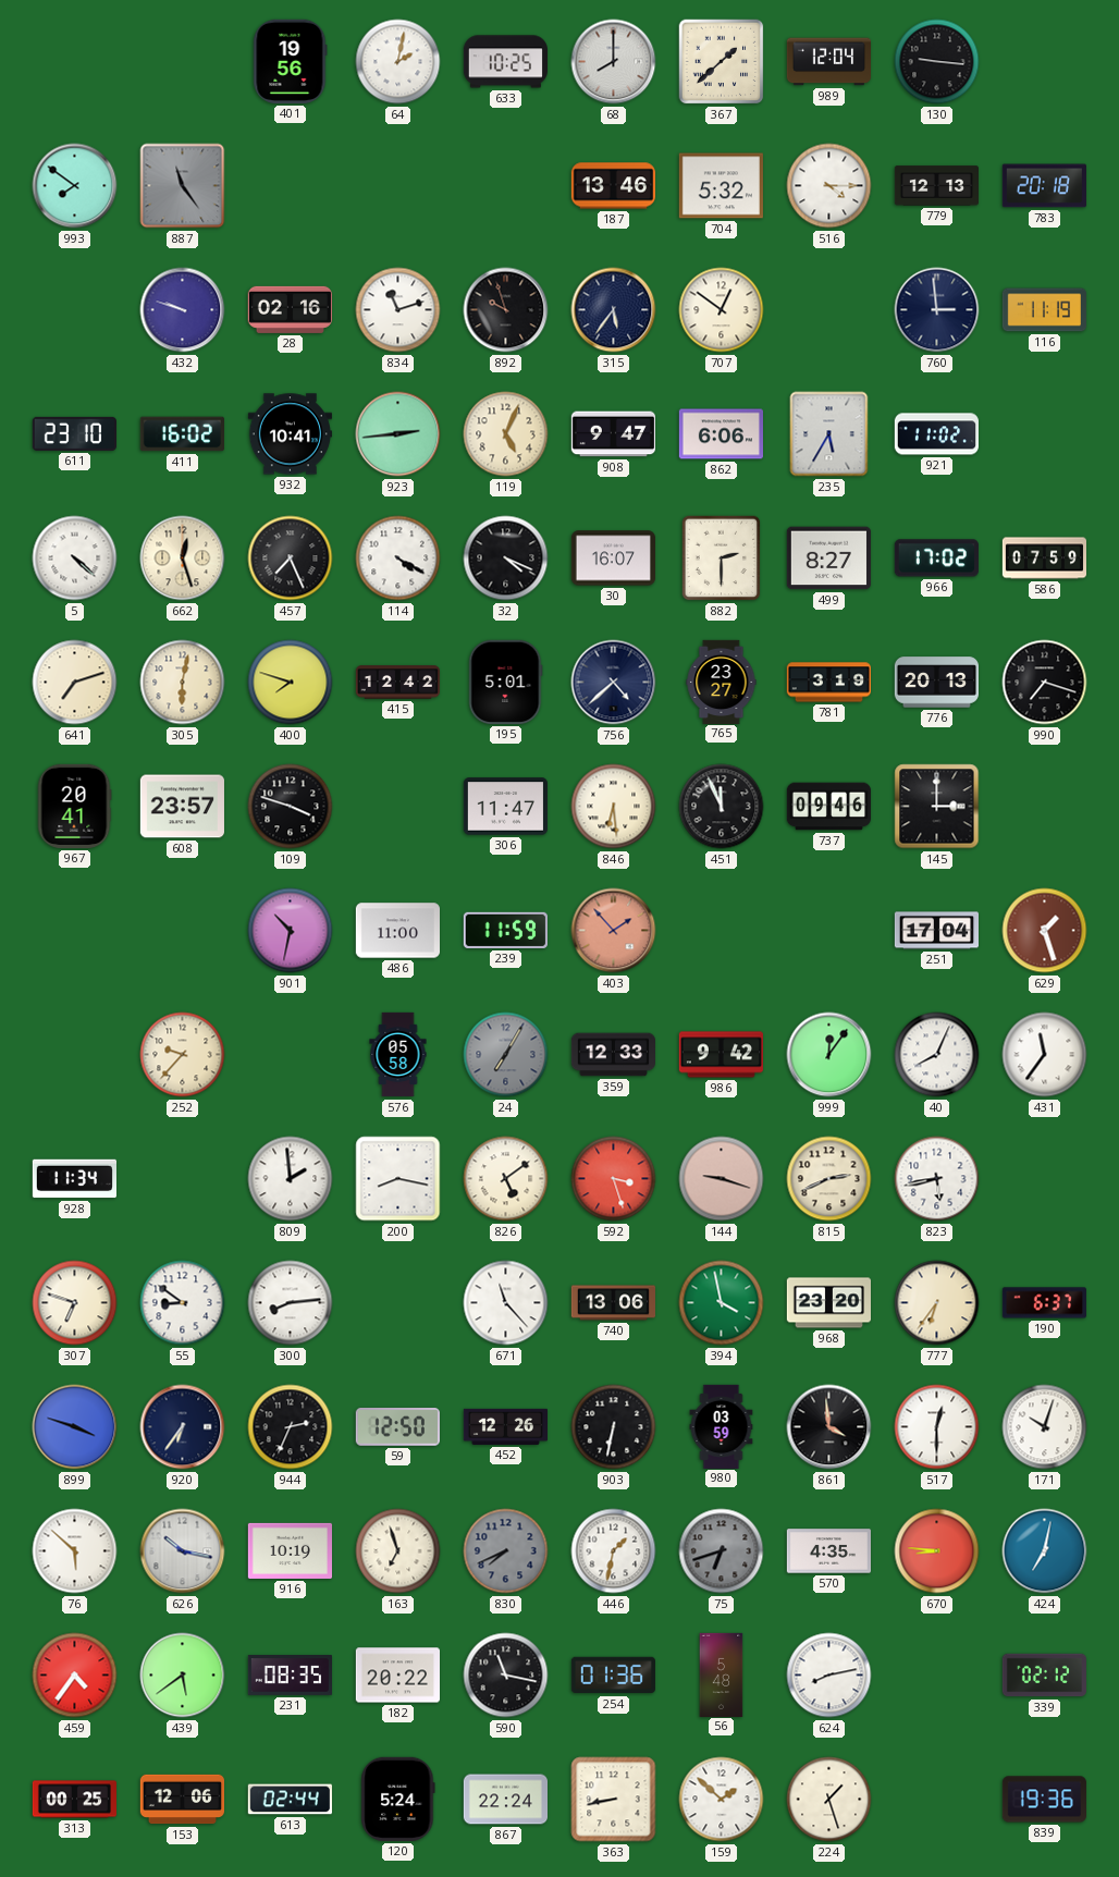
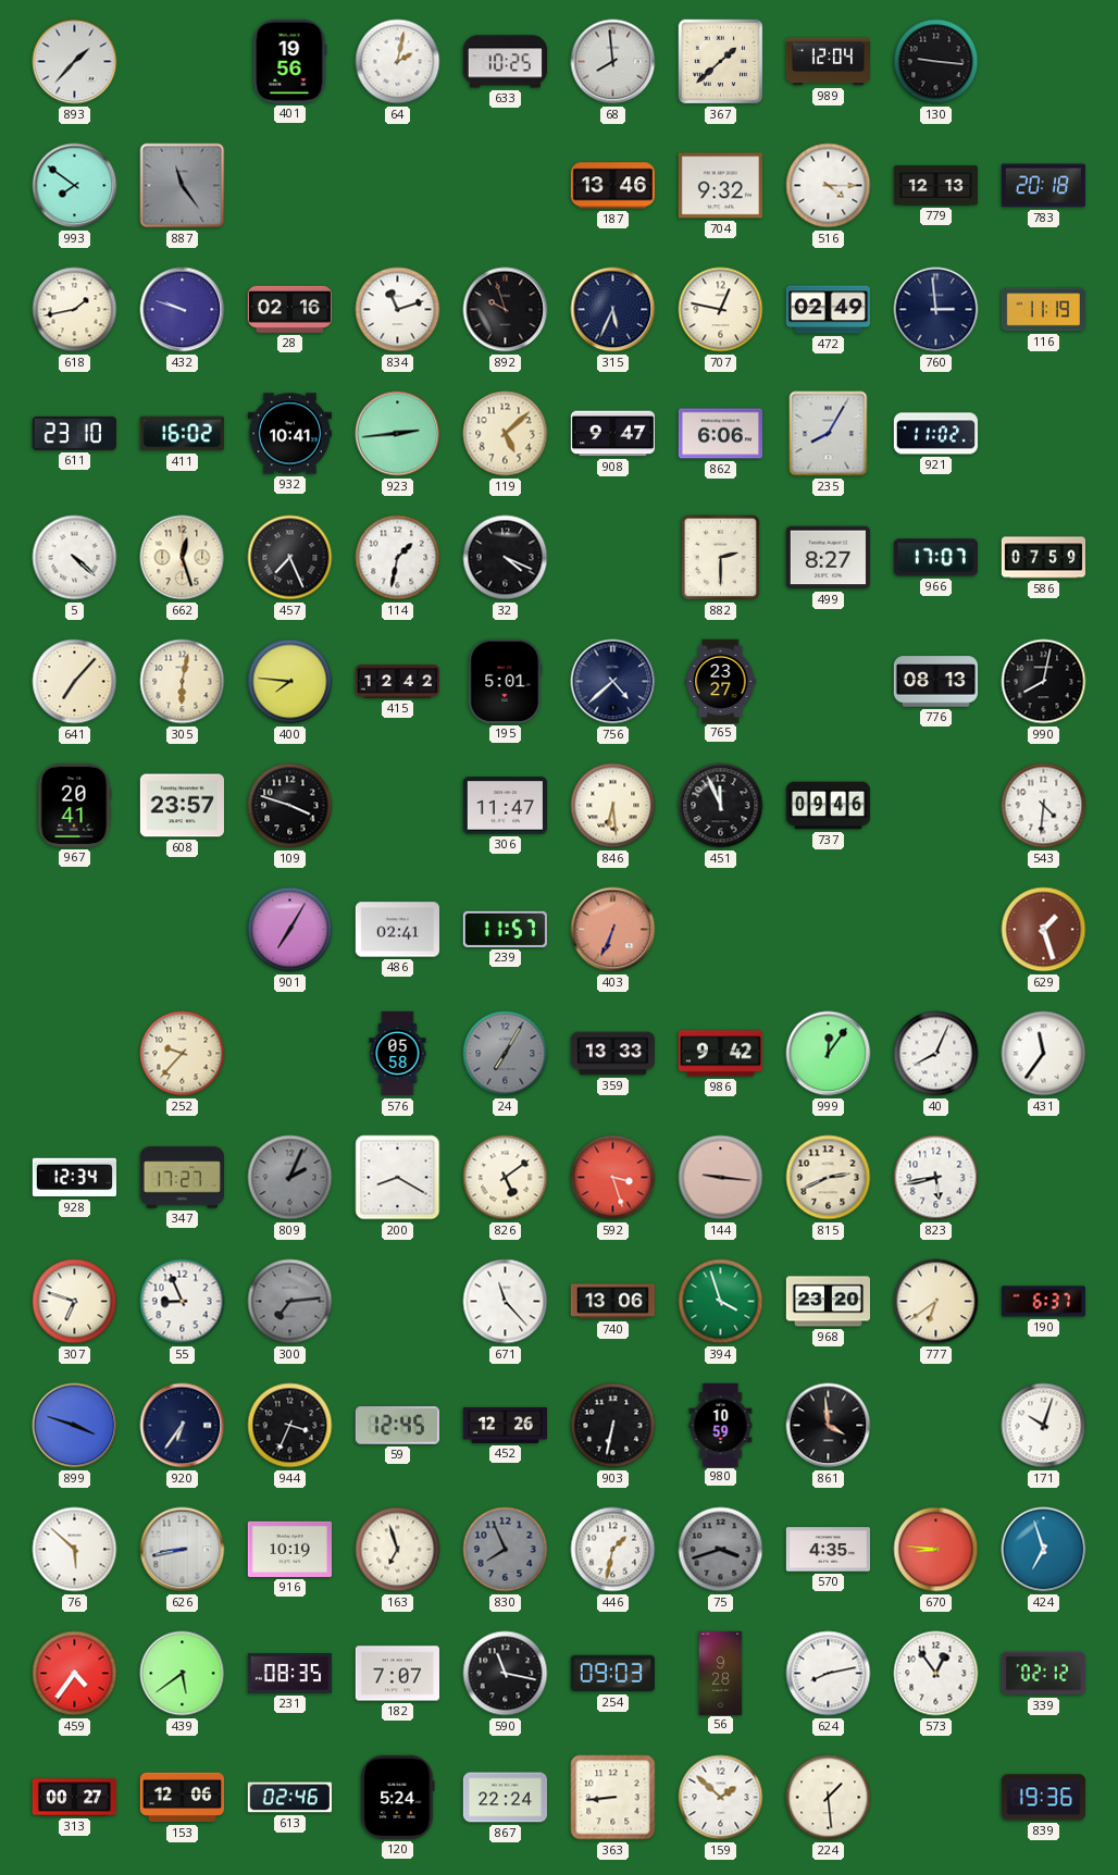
893: none -> 1:37 (75, 62)
68: 8:00 -> 7:59 (613, 62)
704: 5:32 -> 9:32 (720, 186)
618: none -> 1:43 (75, 310)
315: 5:36 -> 5:34 (613, 310)
707: 12:51 -> 12:47 (721, 310)
472: none -> 02:49 (828, 310)
119: 5:04 -> 5:08 (506, 434)
235: 5:35 -> 8:05 (829, 434)
114: 4:20 -> 1:32 (398, 558)
30: 16:07 -> none (613, 559)
966: 17:02 -> 17:07 (935, 558)
641: 7:12 -> 7:07 (75, 682)
400: 7:48 -> 7:46 (290, 682)
781: 3:19 -> none (828, 683)
776: 20:13 -> 08:13 (935, 682)
990: 7:18 -> 8:02 (1044, 682)
145: 3:00 -> none (937, 807)
543: none -> 4:31 (1044, 806)
901: 10:32 -> 7:05 (290, 930)
486: 11:00 -> 02:41 (397, 930)
239: 11:59 -> 11:57 (505, 929)
403: 1:53 -> 6:34 (613, 930)
251: 17:04 -> none (936, 931)
359: 12:33 -> 13:33 (612, 1054)
928: 11:34 -> 12:34 (74, 1178)
347: none -> 17:27 (182, 1178)
809: 1:59 -> 2:04 (290, 1178)
809 dial: white -> grey (290, 1178)
200: 8:17 -> 8:20 (398, 1178)
144: 9:18 -> 9:16 (721, 1178)
55: 8:51 -> 8:56 (183, 1302)
300: 8:14 -> 7:14 (290, 1302)
300 dial: white -> grey (290, 1302)
394: 3:58 -> 3:57 (721, 1302)
777: 6:36 -> 6:39 (936, 1302)
944: 2:34 -> 3:34 (290, 1426)
59: 12:50 -> 12:45 (397, 1426)
980: 03:59 -> 10:59 (721, 1425)
517: 12:30 -> none (937, 1427)
626: 10:17 -> 8:43 (183, 1550)
830: 7:41 -> 7:56 (506, 1550)
75: 6:42 -> 3:42 (721, 1550)
424: 7:02 -> 6:57 (1044, 1550)
182: 20:22 -> 7:07 (397, 1674)
254: 01:36 -> 09:03 (612, 1674)
56: 5:48 -> 9:28 (721, 1673)
573: none -> 12:54 (936, 1674)
313: 00:25 -> 00:27 (74, 1798)
613: 02:44 -> 02:46 (289, 1798)
363: 8:43 -> 8:44 (613, 1798)
224: 1:27 -> 1:29 (829, 1798)
